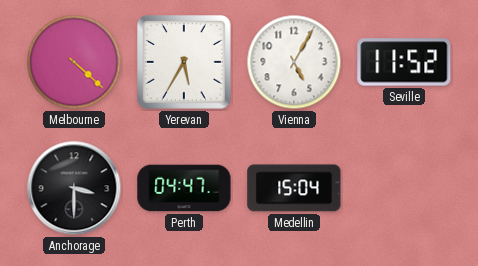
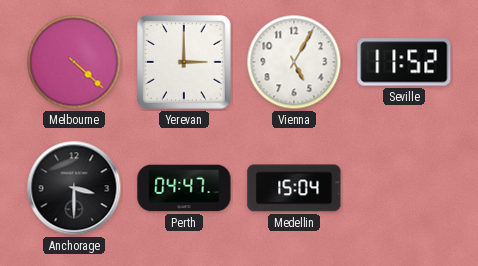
Yerevan: 5:35 -> 3:00 (185, 63)
